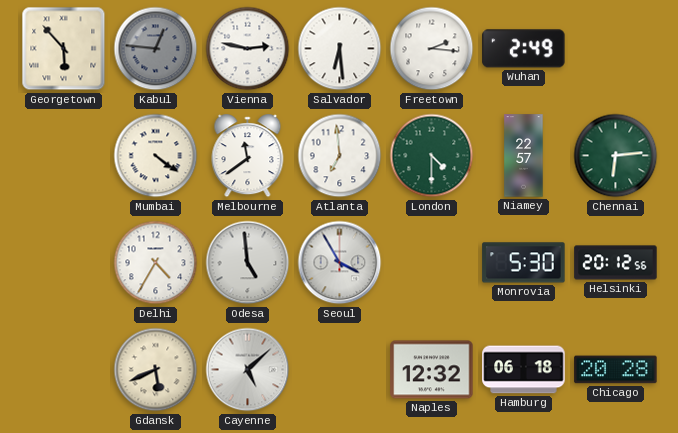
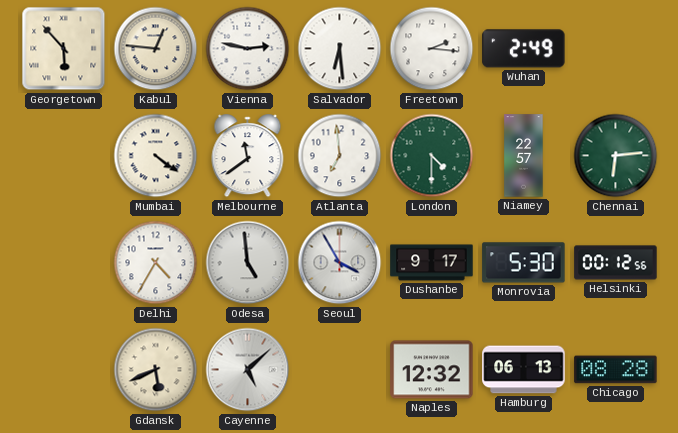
Kabul dial: grey -> cream (156, 49)
Dushanbe: none -> 9:17 (432, 263)
Helsinki: 20:12 -> 00:12 (616, 263)
Hamburg: 06:18 -> 06:13 (524, 370)
Chicago: 20:28 -> 08:28 (616, 370)
